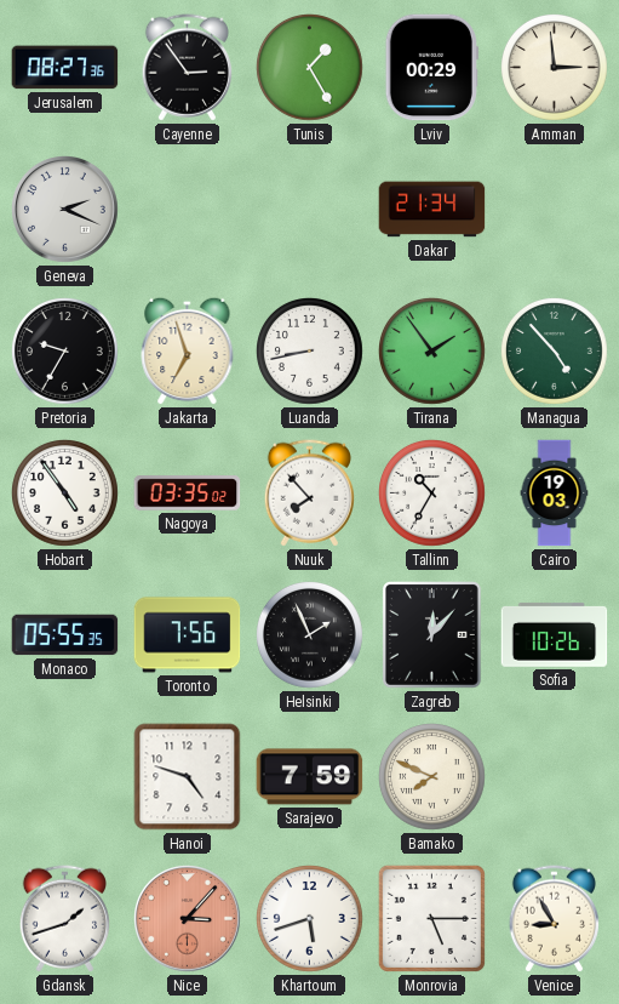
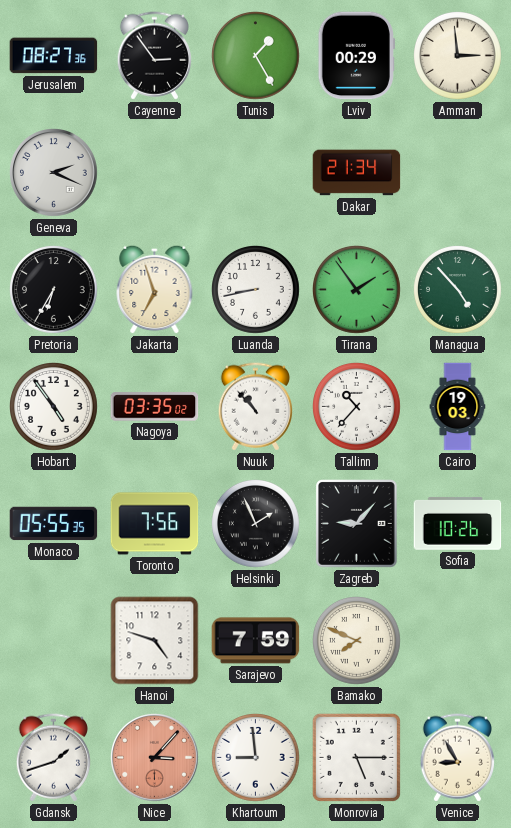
Pretoria: 9:35 -> 6:35 (54, 290)
Nuuk: 7:53 -> 10:53 (255, 407)
Tallinn: 10:35 -> 10:37 (357, 407)
Zagreb: 12:07 -> 9:07 (357, 524)
Khartoum: 5:42 -> 8:59 (256, 758)
